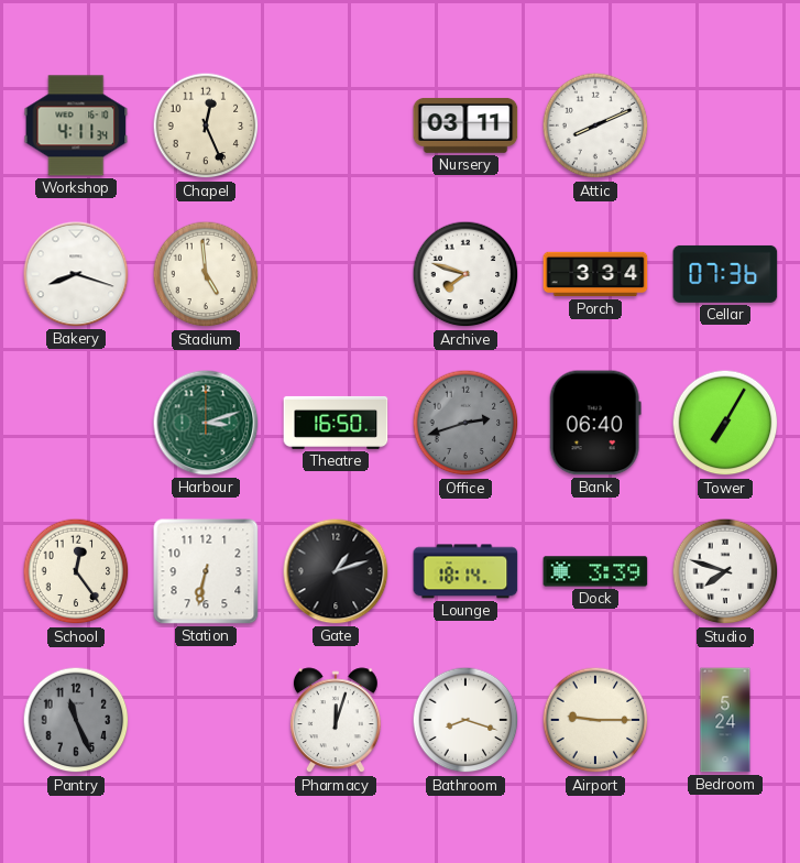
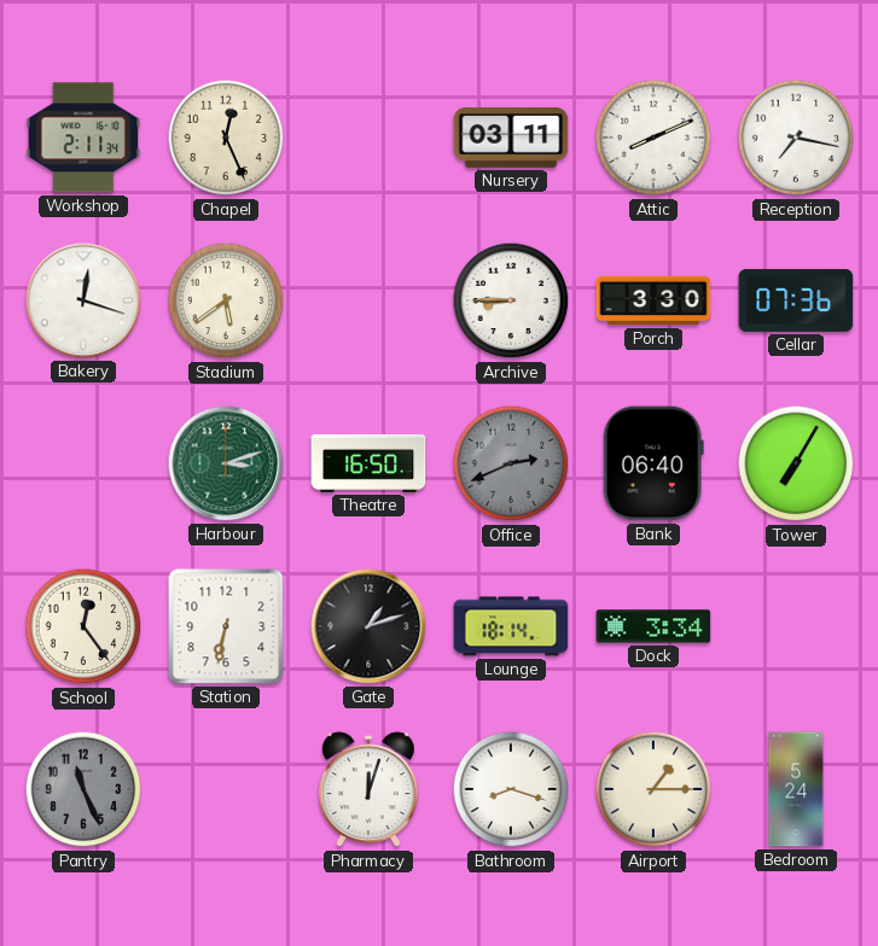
Workshop: 4:11 -> 2:11 (83, 138)
Reception: none -> 7:17 (796, 138)
Bakery: 8:18 -> 12:18 (83, 300)
Stadium: 4:59 -> 5:39 (226, 300)
Archive: 7:48 -> 8:45 (511, 300)
Porch: 3:34 -> 3:30 (653, 300)
Office: 2:42 -> 2:41 (511, 463)
Dock: 3:39 -> 3:34 (653, 626)
Studio: 7:48 -> none (725, 571)
Airport: 9:15 -> 1:15 (653, 789)
